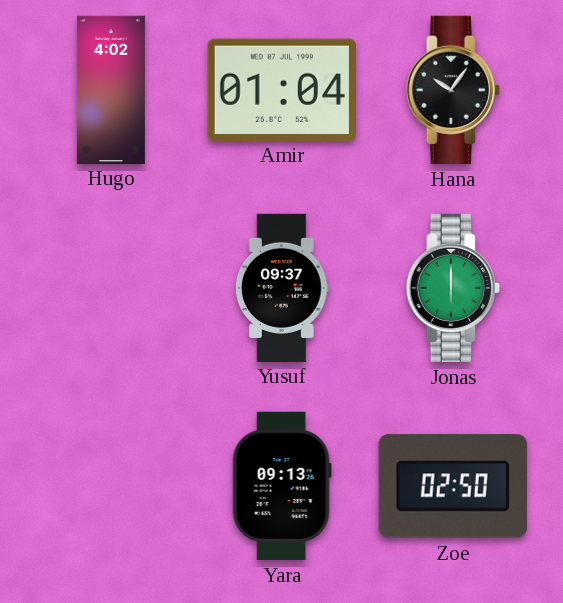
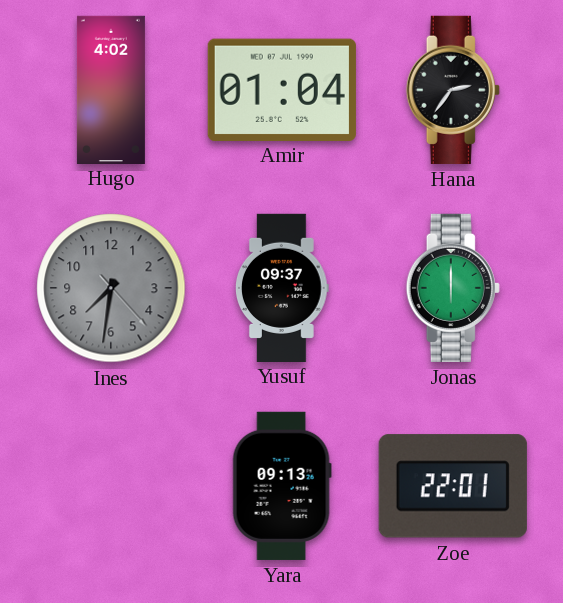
Hana: 10:06 -> 2:36 (453, 90)
Ines: none -> 7:31 (111, 288)
Zoe: 02:50 -> 22:01 (453, 486)
